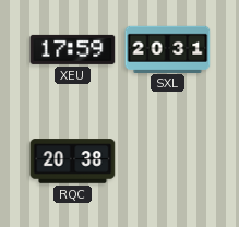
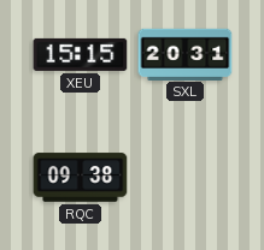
XEU: 17:59 -> 15:15 (81, 54)
RQC: 20:38 -> 09:38 (81, 178)
